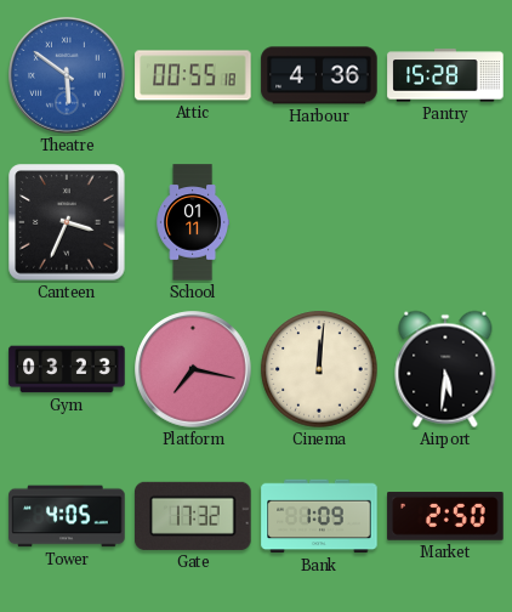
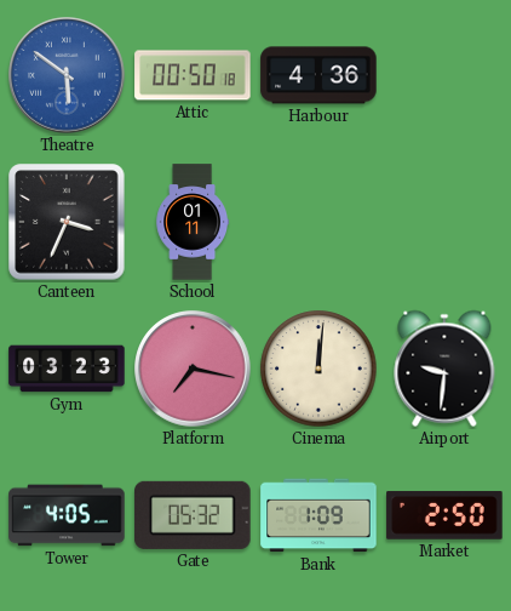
Attic: 00:55 -> 00:50 (193, 75)
Pantry: 15:28 -> none (445, 75)
Airport: 5:31 -> 9:31 (444, 369)
Gate: 17:32 -> 05:32 (193, 515)
